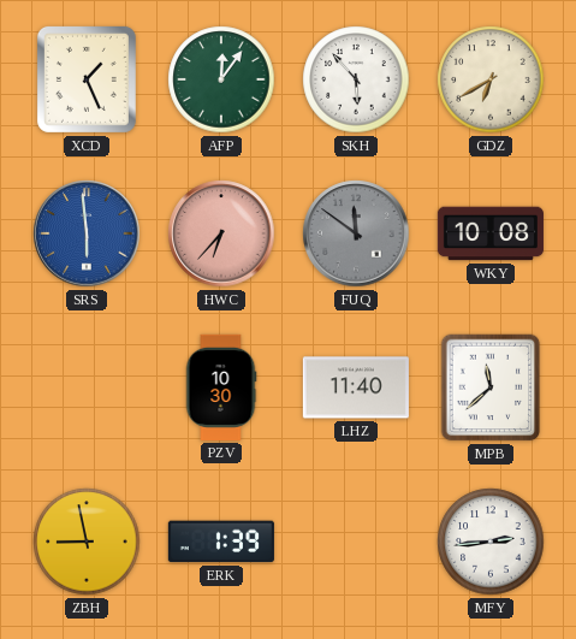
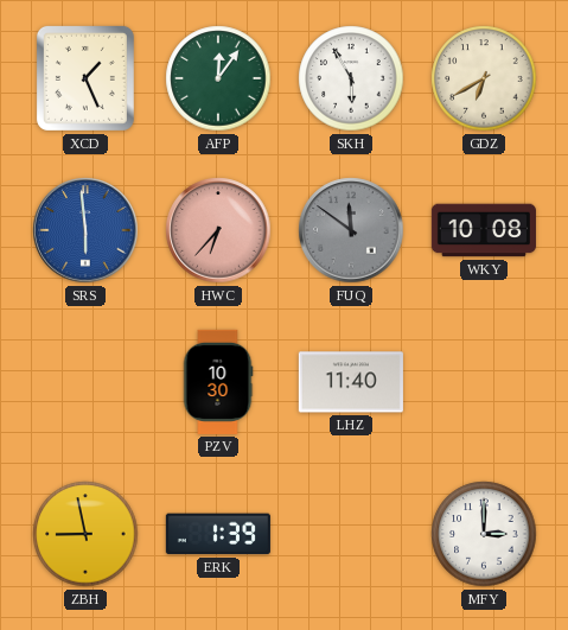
SKH: 5:53 -> 5:55 (351, 78)
MPB: 11:38 -> none (491, 387)
MFY: 2:44 -> 3:00 (484, 534)
